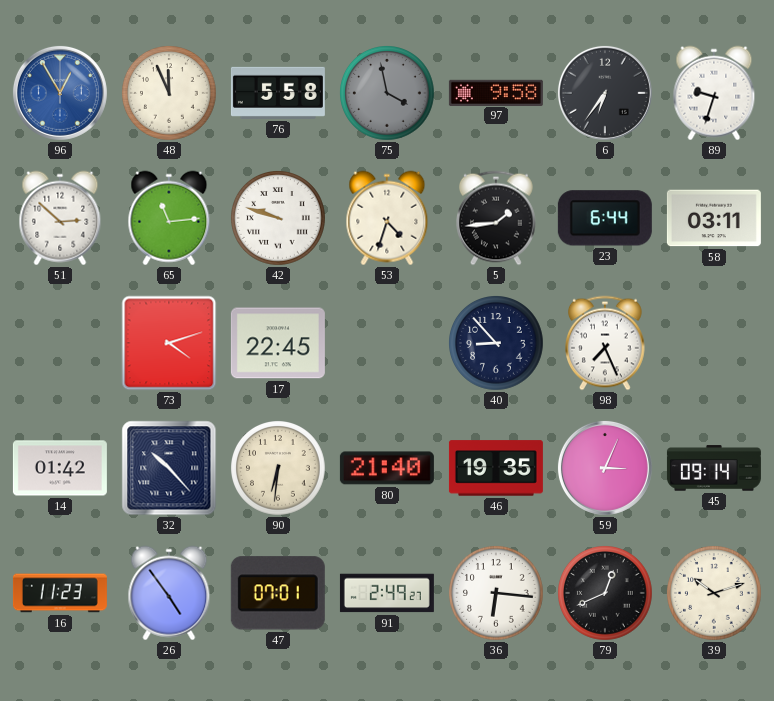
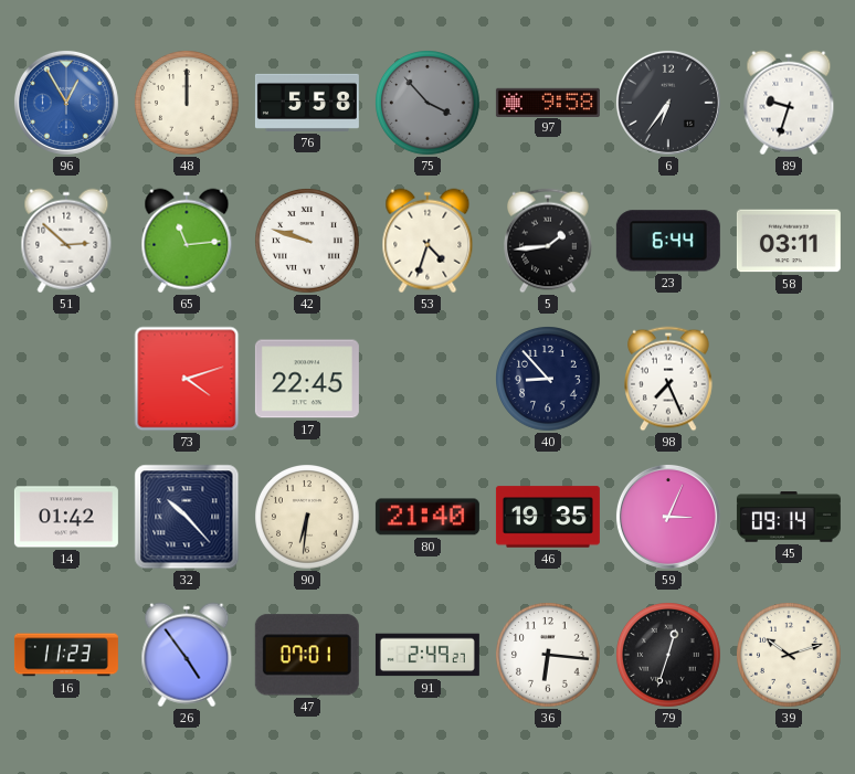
48: 11:56 -> 12:00 (188, 104)
75: 3:58 -> 3:53 (429, 104)
79: 12:41 -> 12:33 (669, 656)
